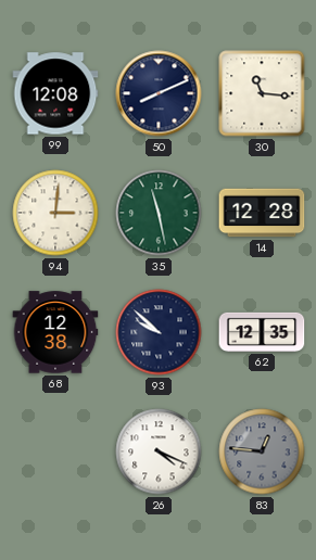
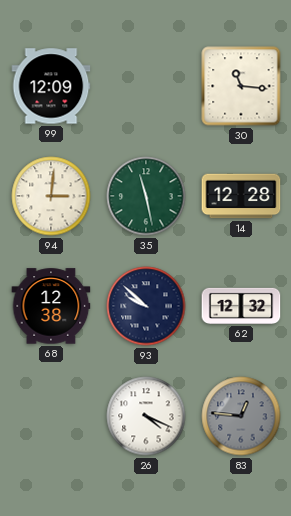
99: 12:08 -> 12:09 (51, 86)
50: 8:11 -> none (159, 93)
62: 12:35 -> 12:32 (241, 306)
